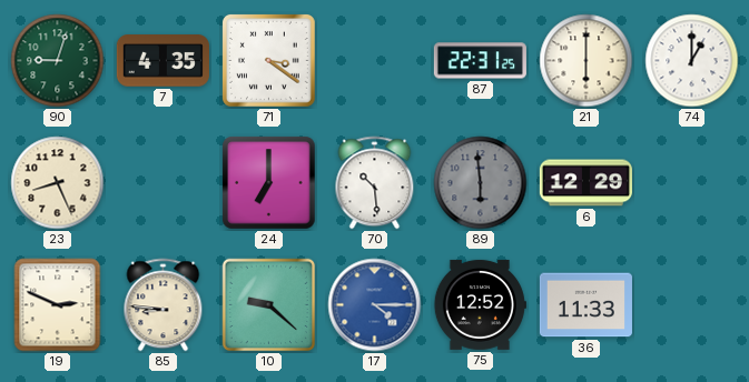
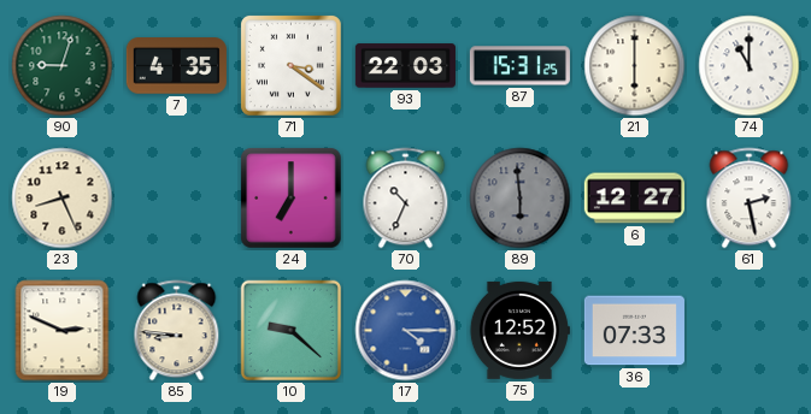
93: none -> 22:03 (405, 66)
87: 22:31 -> 15:31 (519, 66)
74: 1:00 -> 11:00 (750, 66)
70: 10:29 -> 10:34 (406, 199)
6: 12:29 -> 12:27 (634, 199)
61: none -> 2:28 (750, 199)
36: 11:33 -> 07:33 (634, 331)
